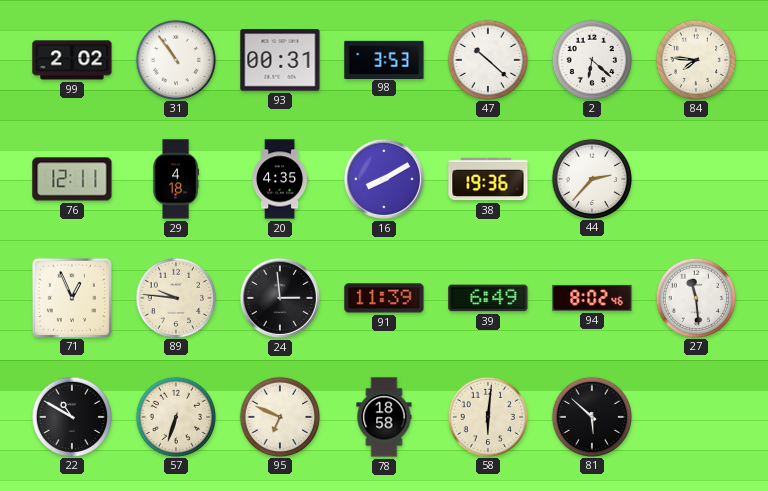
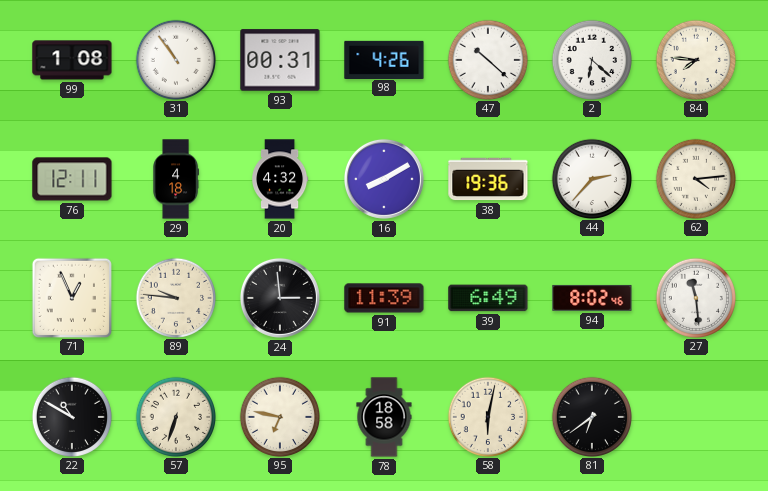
99: 2:02 -> 1:08 (72, 60)
98: 3:53 -> 4:26 (384, 59)
20: 4:35 -> 4:32 (280, 179)
62: none -> 4:14 (695, 178)
95: 6:49 -> 6:47 (279, 416)
58: 6:01 -> 6:02 (487, 416)
81: 5:52 -> 6:39 (591, 416)
